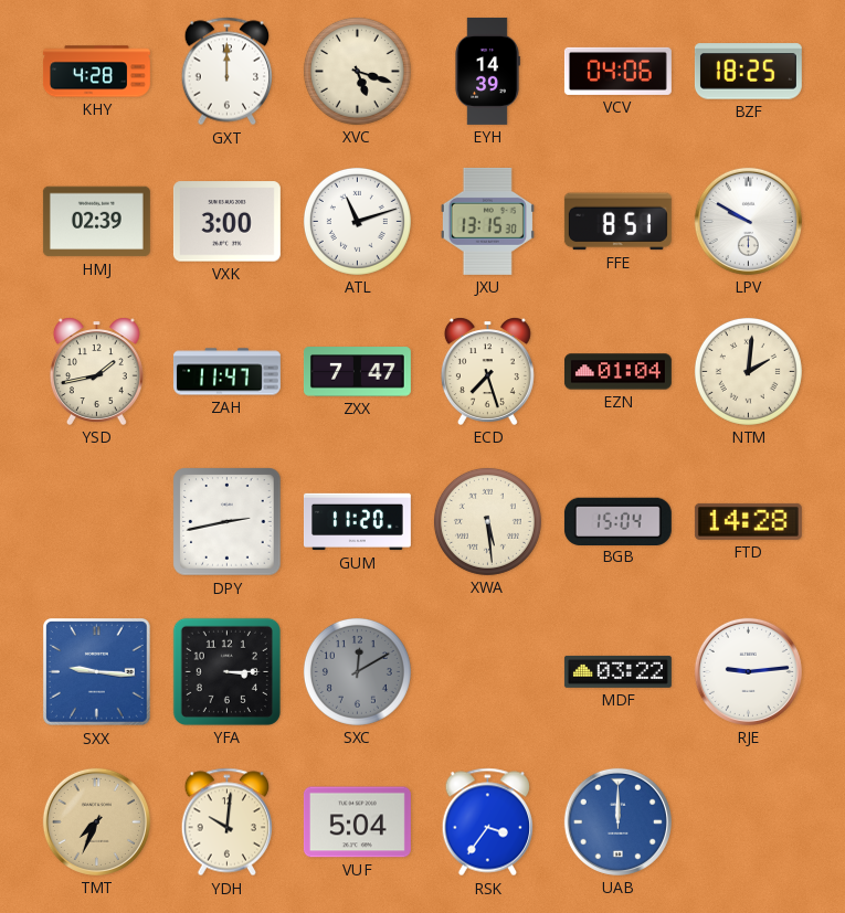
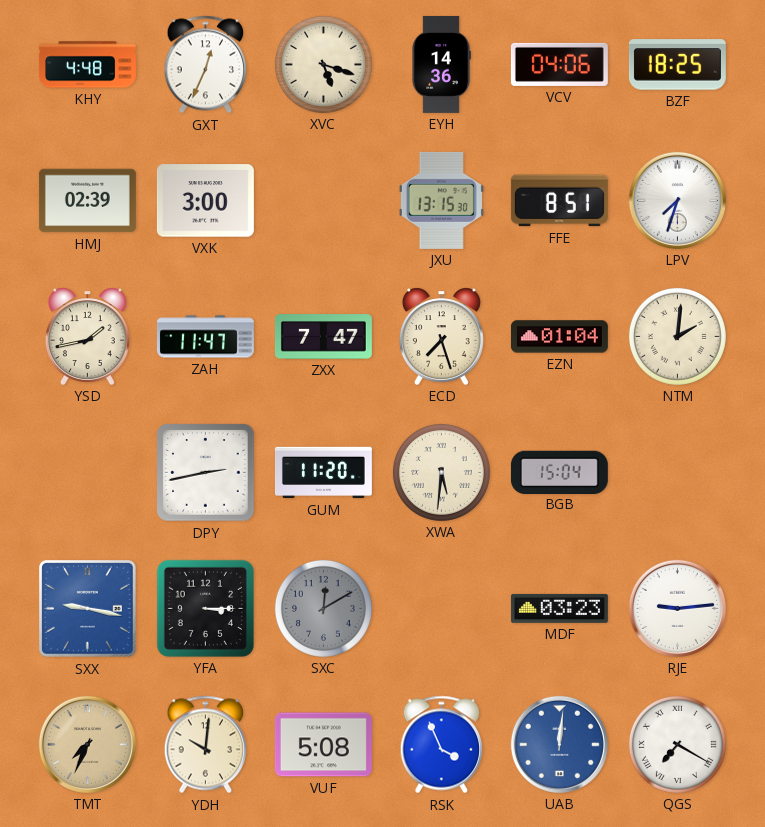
KHY: 4:28 -> 4:48 (87, 65)
GXT: 12:00 -> 12:34 (206, 65)
EYH: 14:39 -> 14:36 (441, 64)
ATL: 11:12 -> none (357, 221)
LPV: 9:50 -> 7:33 (677, 200)
XWA: 5:29 -> 5:31 (441, 472)
FTD: 14:28 -> none (748, 521)
SXX: 9:16 -> 9:17 (88, 609)
MDF: 03:22 -> 03:23 (559, 608)
VUF: 5:04 -> 5:08 (323, 745)
RSK: 3:36 -> 3:56 (442, 745)
UAB: 12:00 -> 12:01 (559, 744)
QGS: none -> 7:20 (677, 744)
